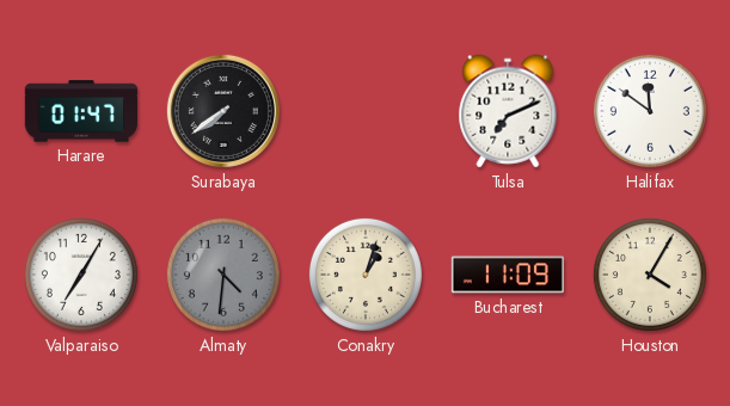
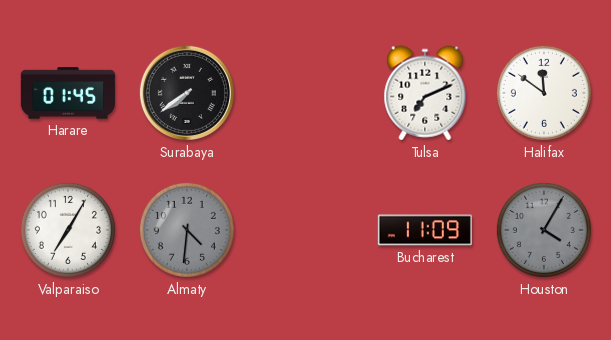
Harare: 01:47 -> 01:45 (67, 93)
Conakry: 1:03 -> none (366, 275)
Houston dial: cream -> grey (544, 230)
